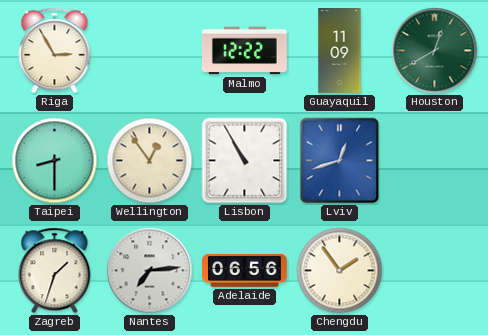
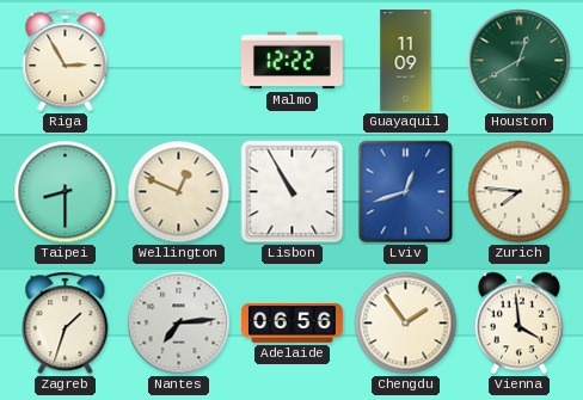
Wellington: 12:54 -> 12:49 (179, 192)
Zurich: none -> 7:46 (520, 192)
Vienna: none -> 3:59 (518, 324)
